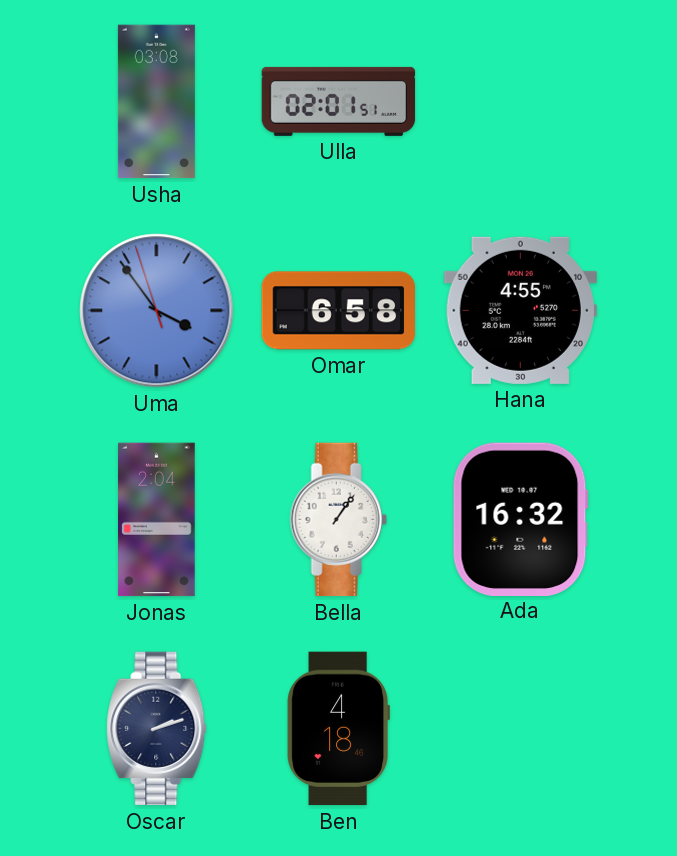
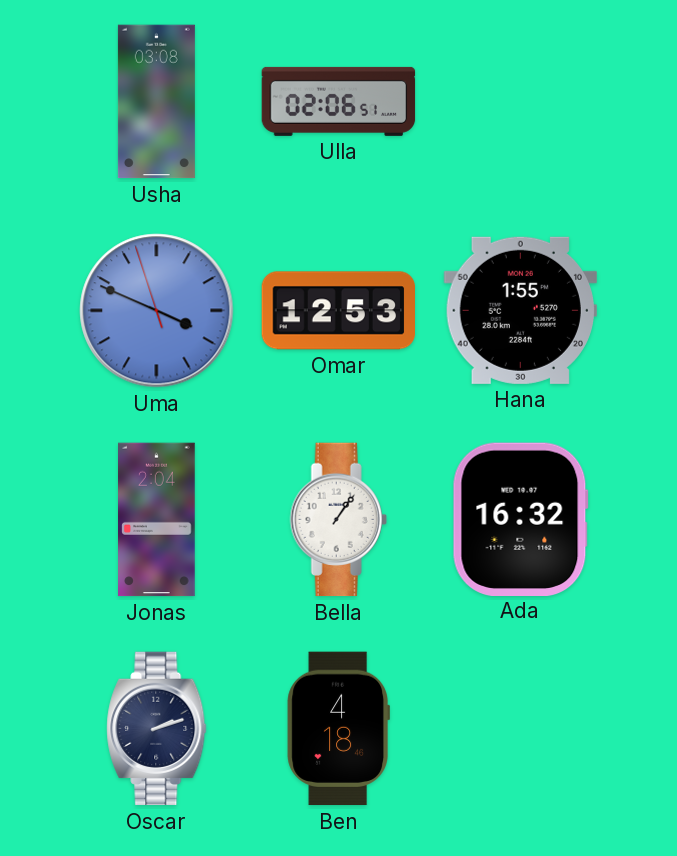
Ulla: 02:01 -> 02:06 (339, 101)
Uma: 3:53 -> 3:48 (157, 311)
Omar: 6:58 -> 12:53 (339, 311)
Hana: 4:55 -> 1:55 (520, 310)
